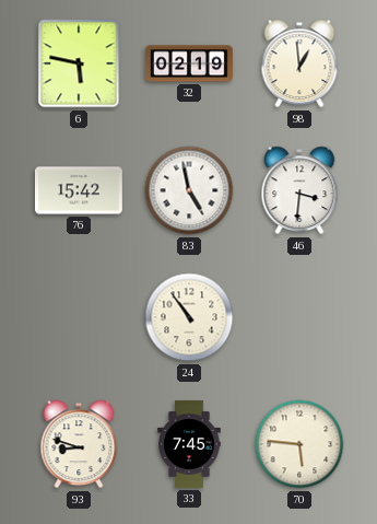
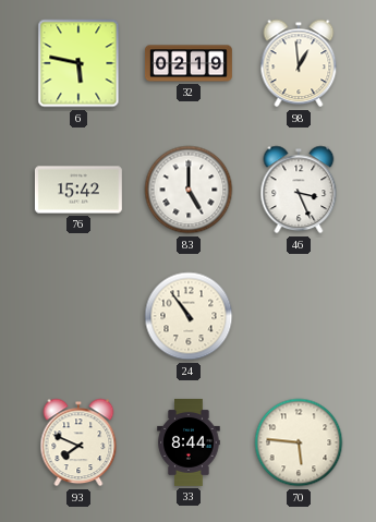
83: 4:58 -> 5:00 (189, 190)
46: 3:31 -> 3:26 (299, 190)
93: 8:48 -> 7:49 (78, 442)
33: 7:45 -> 8:44 (189, 444)
